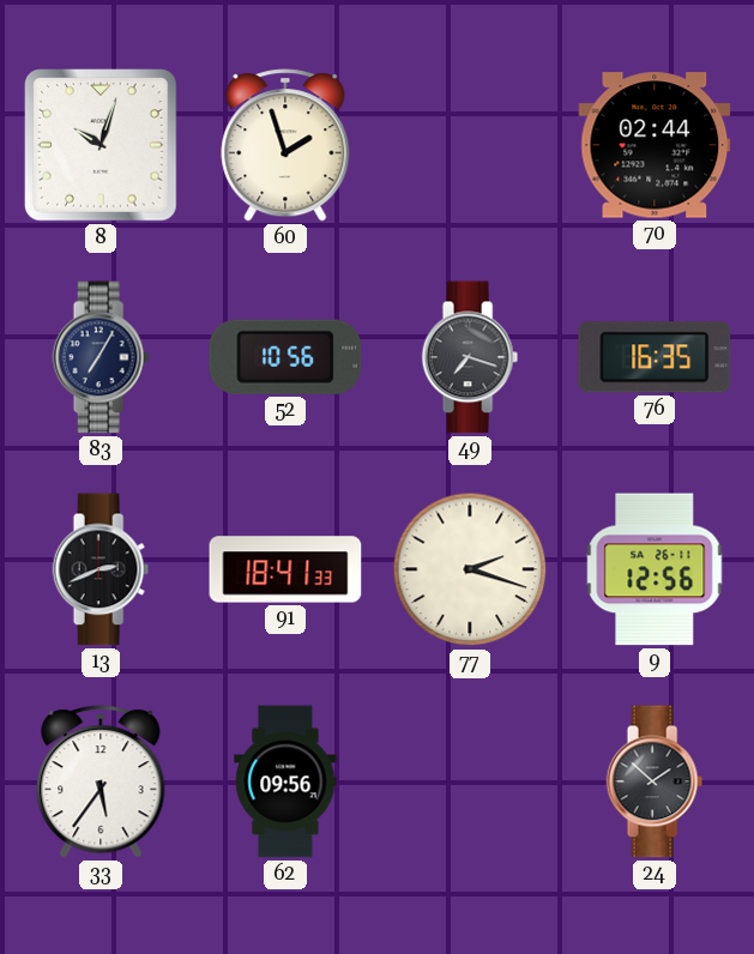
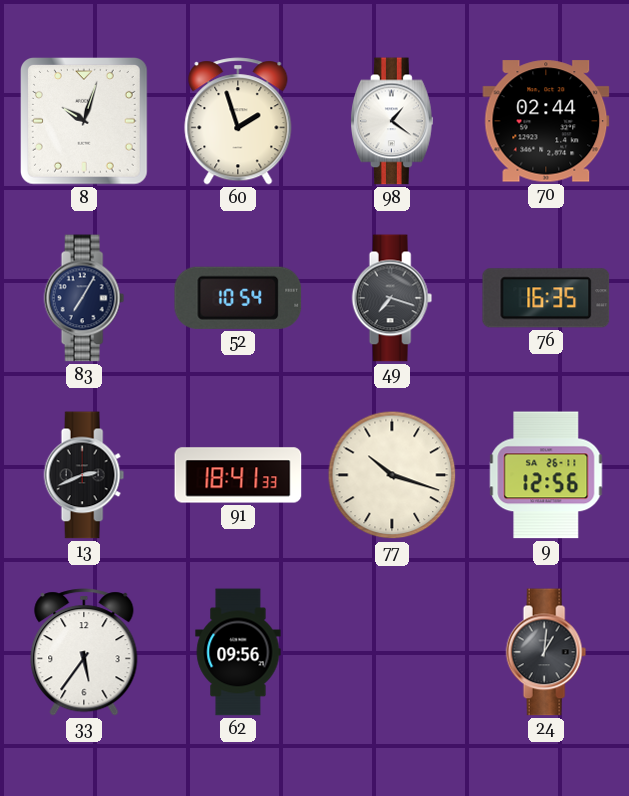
98: none -> 1:21 (393, 121)
52: 10:56 -> 10:54 (238, 298)
77: 2:18 -> 10:18 (392, 475)
24: 1:52 -> 1:01 (546, 652)
